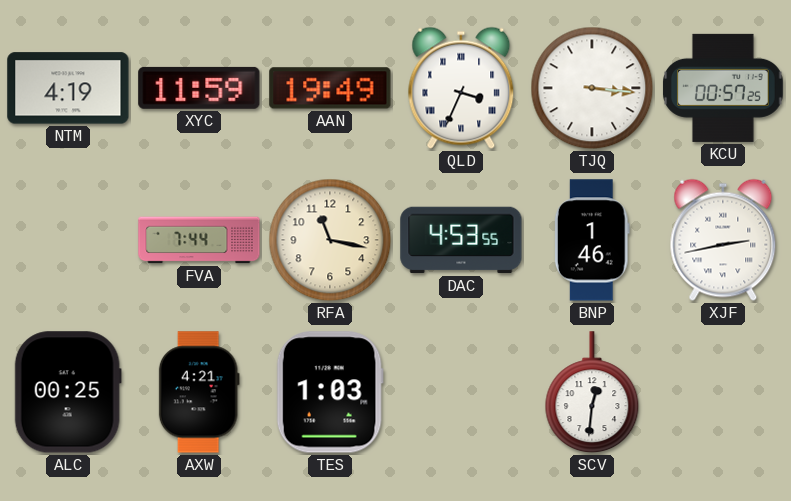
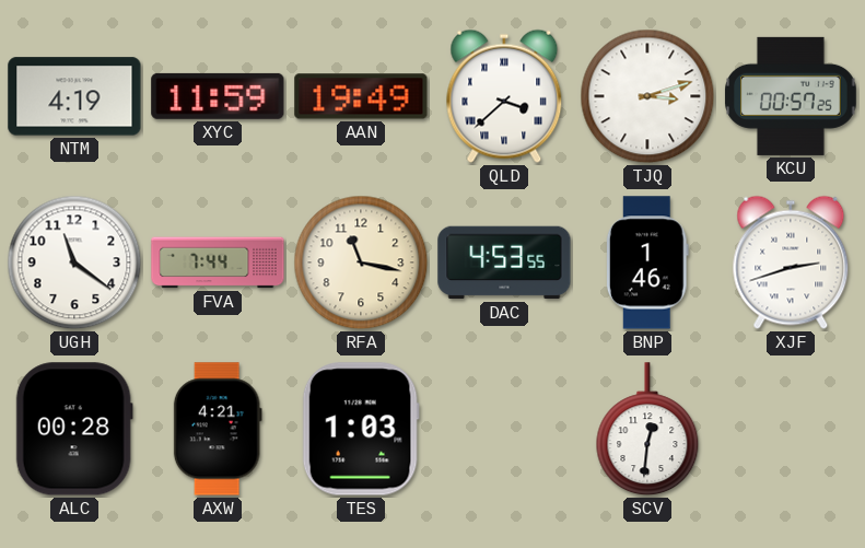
QLD: 3:34 -> 3:38 (504, 96)
TJQ: 3:16 -> 3:12 (647, 96)
UGH: none -> 11:21 (74, 263)
XJF: 2:43 -> 2:42 (791, 263)
ALC: 00:25 -> 00:28 (74, 429)
